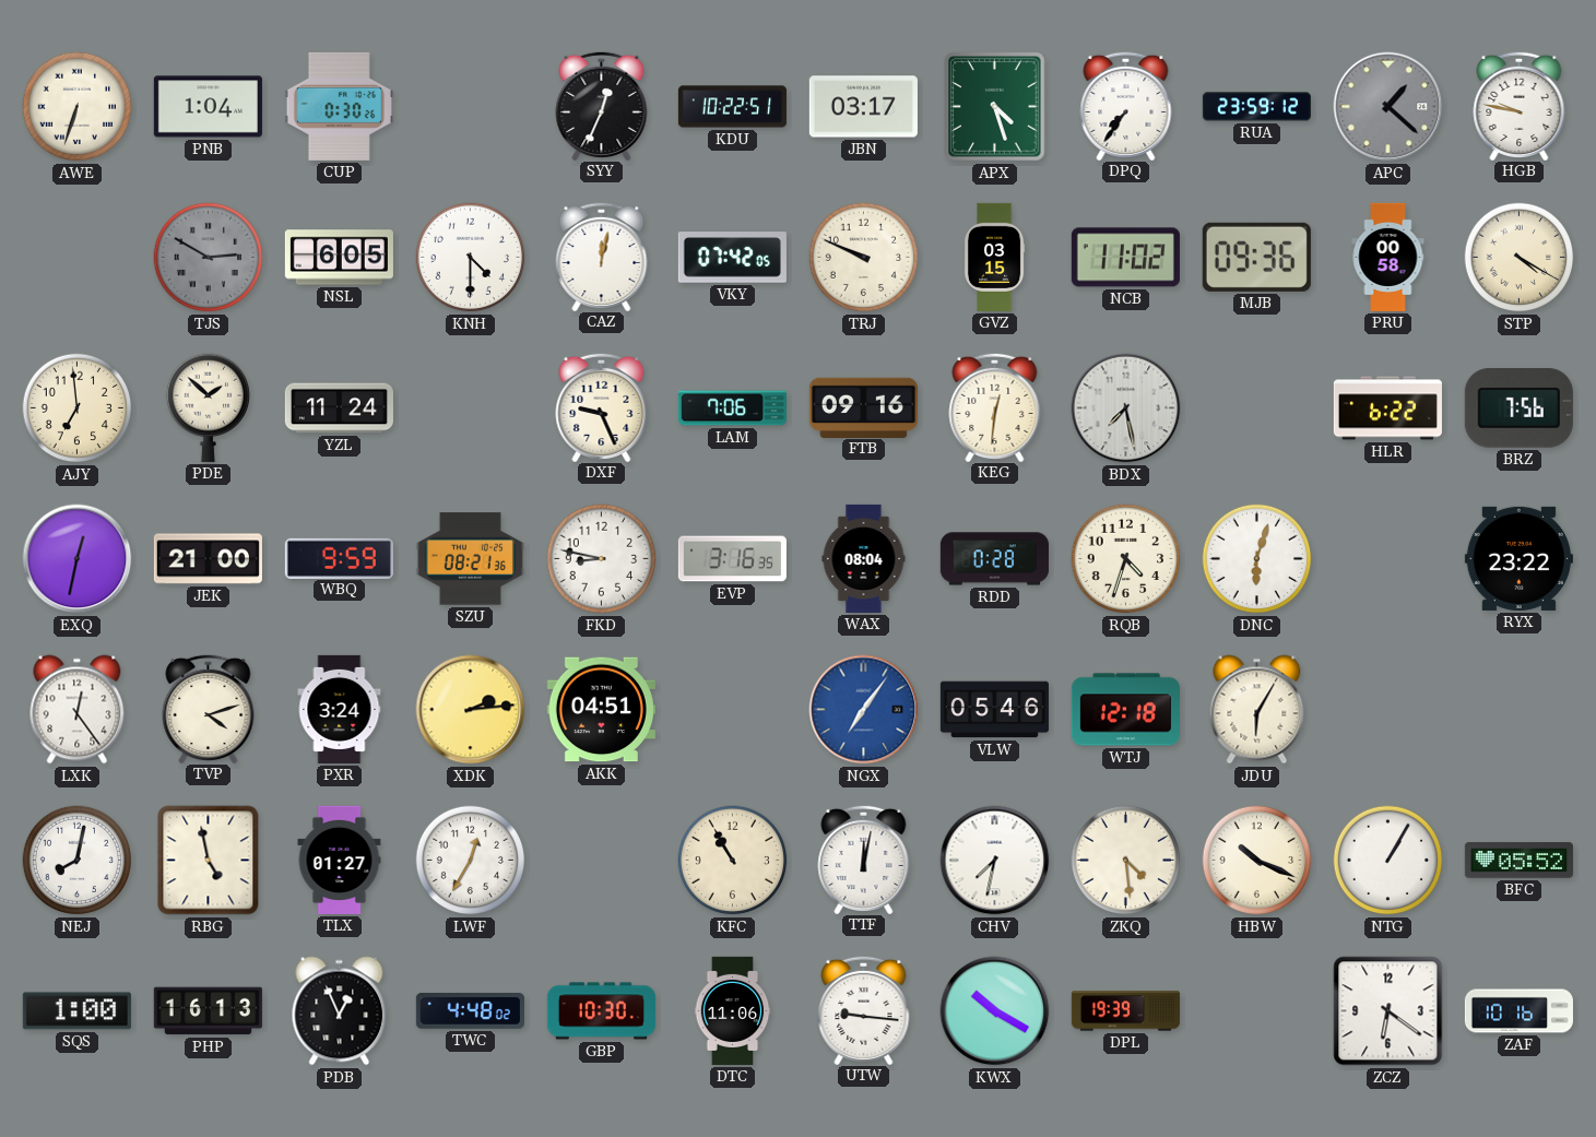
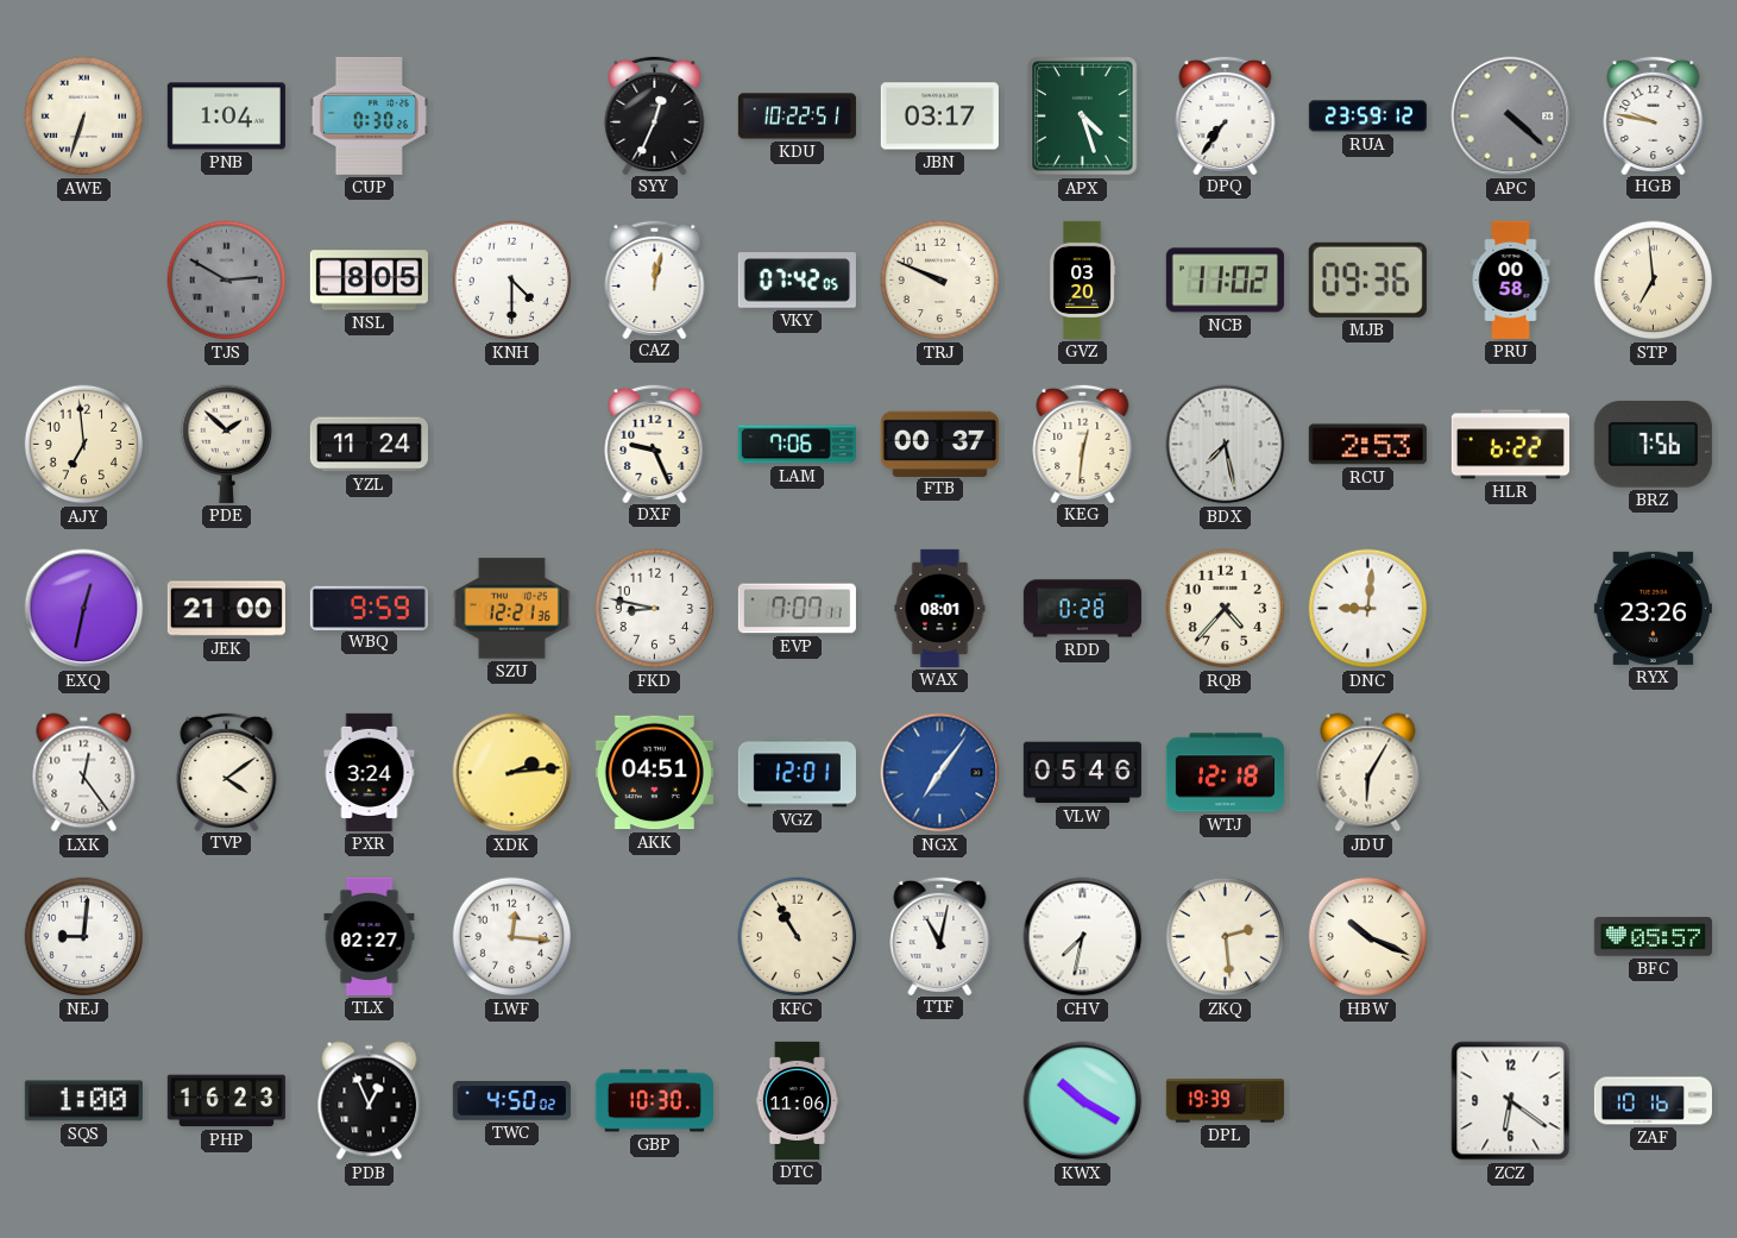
APC: 1:22 -> 4:22 (1511, 117)
NSL: 6:05 -> 8:05 (369, 281)
GVZ: 03:15 -> 03:20 (1082, 279)
STP: 4:20 -> 6:59 (1654, 281)
FTB: 09:16 -> 00:37 (939, 444)
RCU: none -> 2:53 (1367, 445)
SZU: 08:21 -> 12:21 (511, 609)
EVP: 3:16 -> 7:07 (797, 609)
WAX: 08:04 -> 08:01 (940, 608)
RQB: 4:33 -> 4:37 (1226, 609)
DNC: 6:03 -> 9:01 (1368, 609)
RYX: 23:22 -> 23:26 (1653, 608)
TVP: 4:12 -> 4:09 (227, 771)
VGZ: none -> 12:01 (797, 773)
NEJ: 8:02 -> 9:01 (84, 937)
RBG: 4:58 -> none (209, 861)
TLX: 01:27 -> 02:27 (370, 936)
LWF: 12:35 -> 12:16 (512, 937)
TTF: 12:02 -> 11:02 (940, 935)
ZKQ: 4:29 -> 2:29 (1226, 937)
NTG: 1:05 -> none (1388, 861)
BFC: 05:52 -> 05:57 (1653, 937)
PHP: 16:13 -> 16:23 (226, 1101)
TWC: 4:48 -> 4:50 (511, 1101)
UTW: 9:16 -> none (864, 1009)
